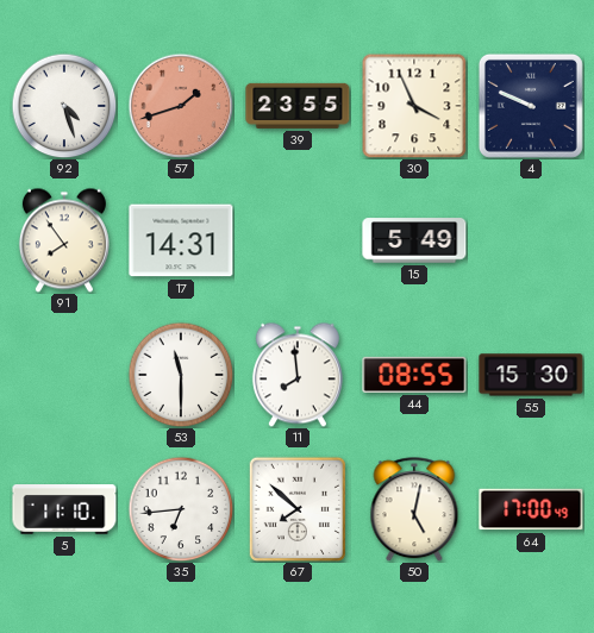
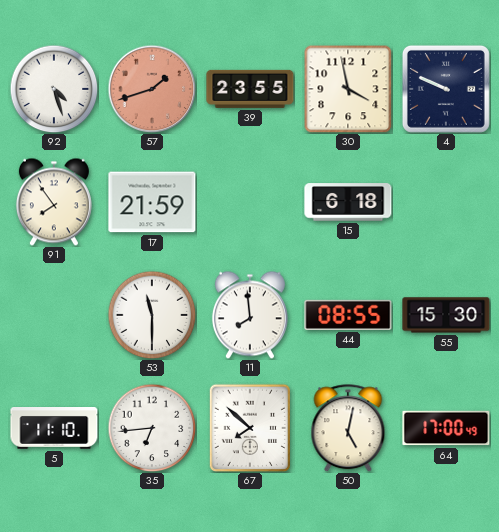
30: 3:56 -> 3:58 (348, 89)
17: 14:31 -> 21:59 (152, 202)
15: 5:49 -> 6:18 (348, 202)
